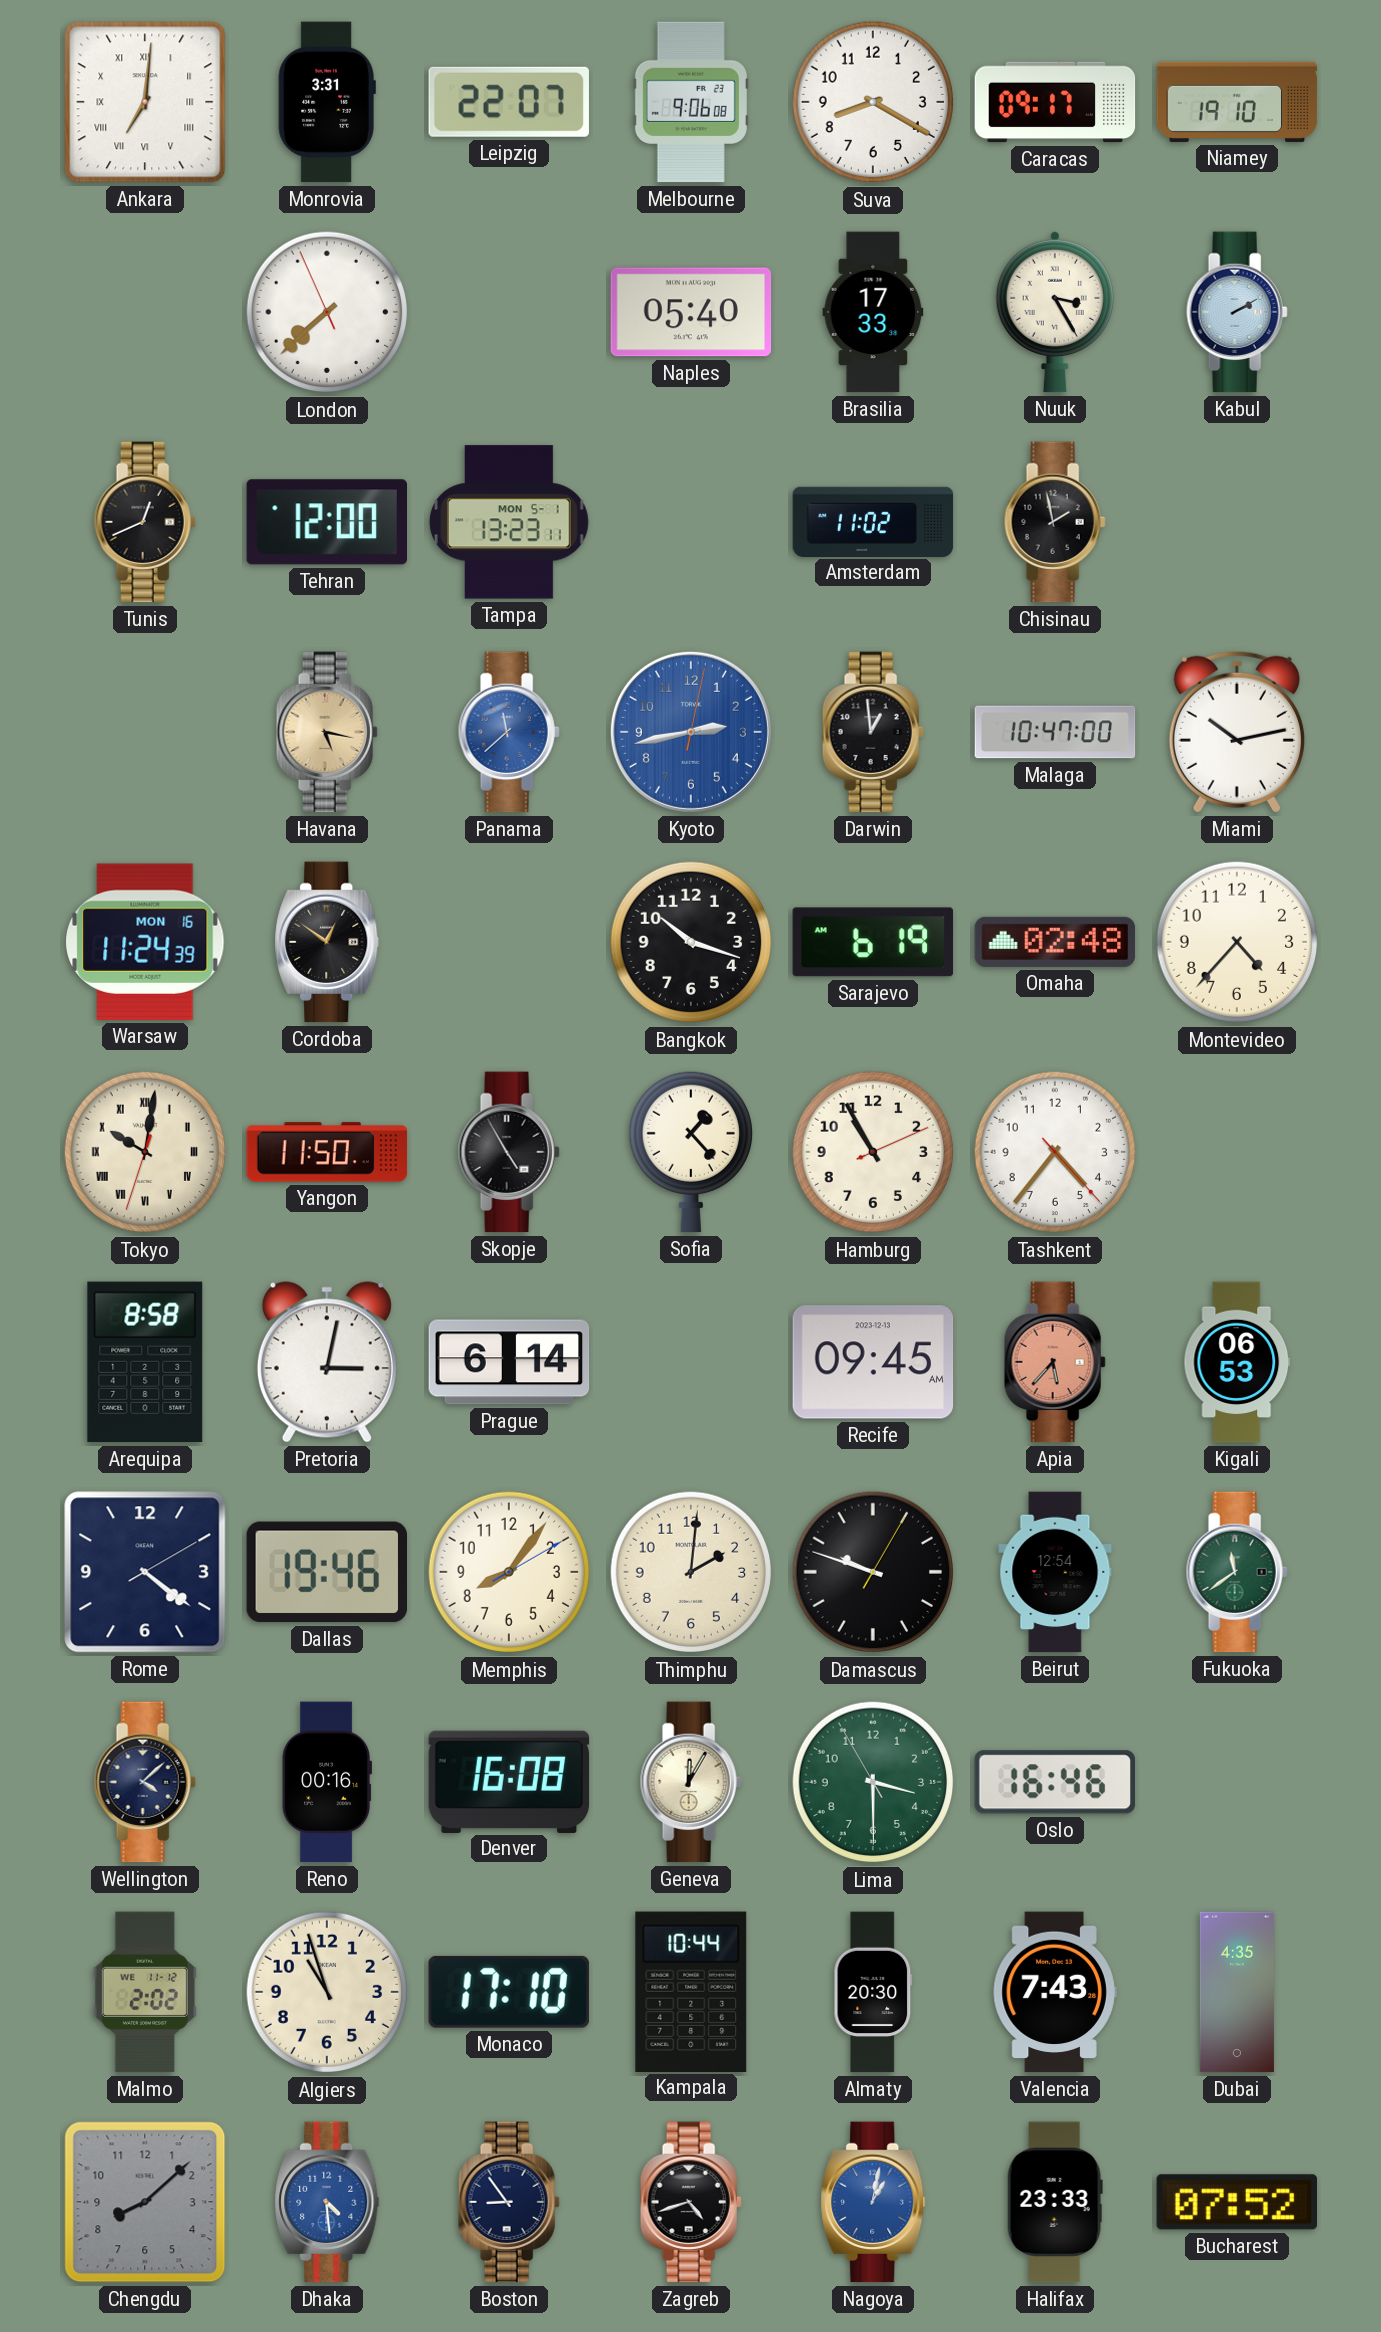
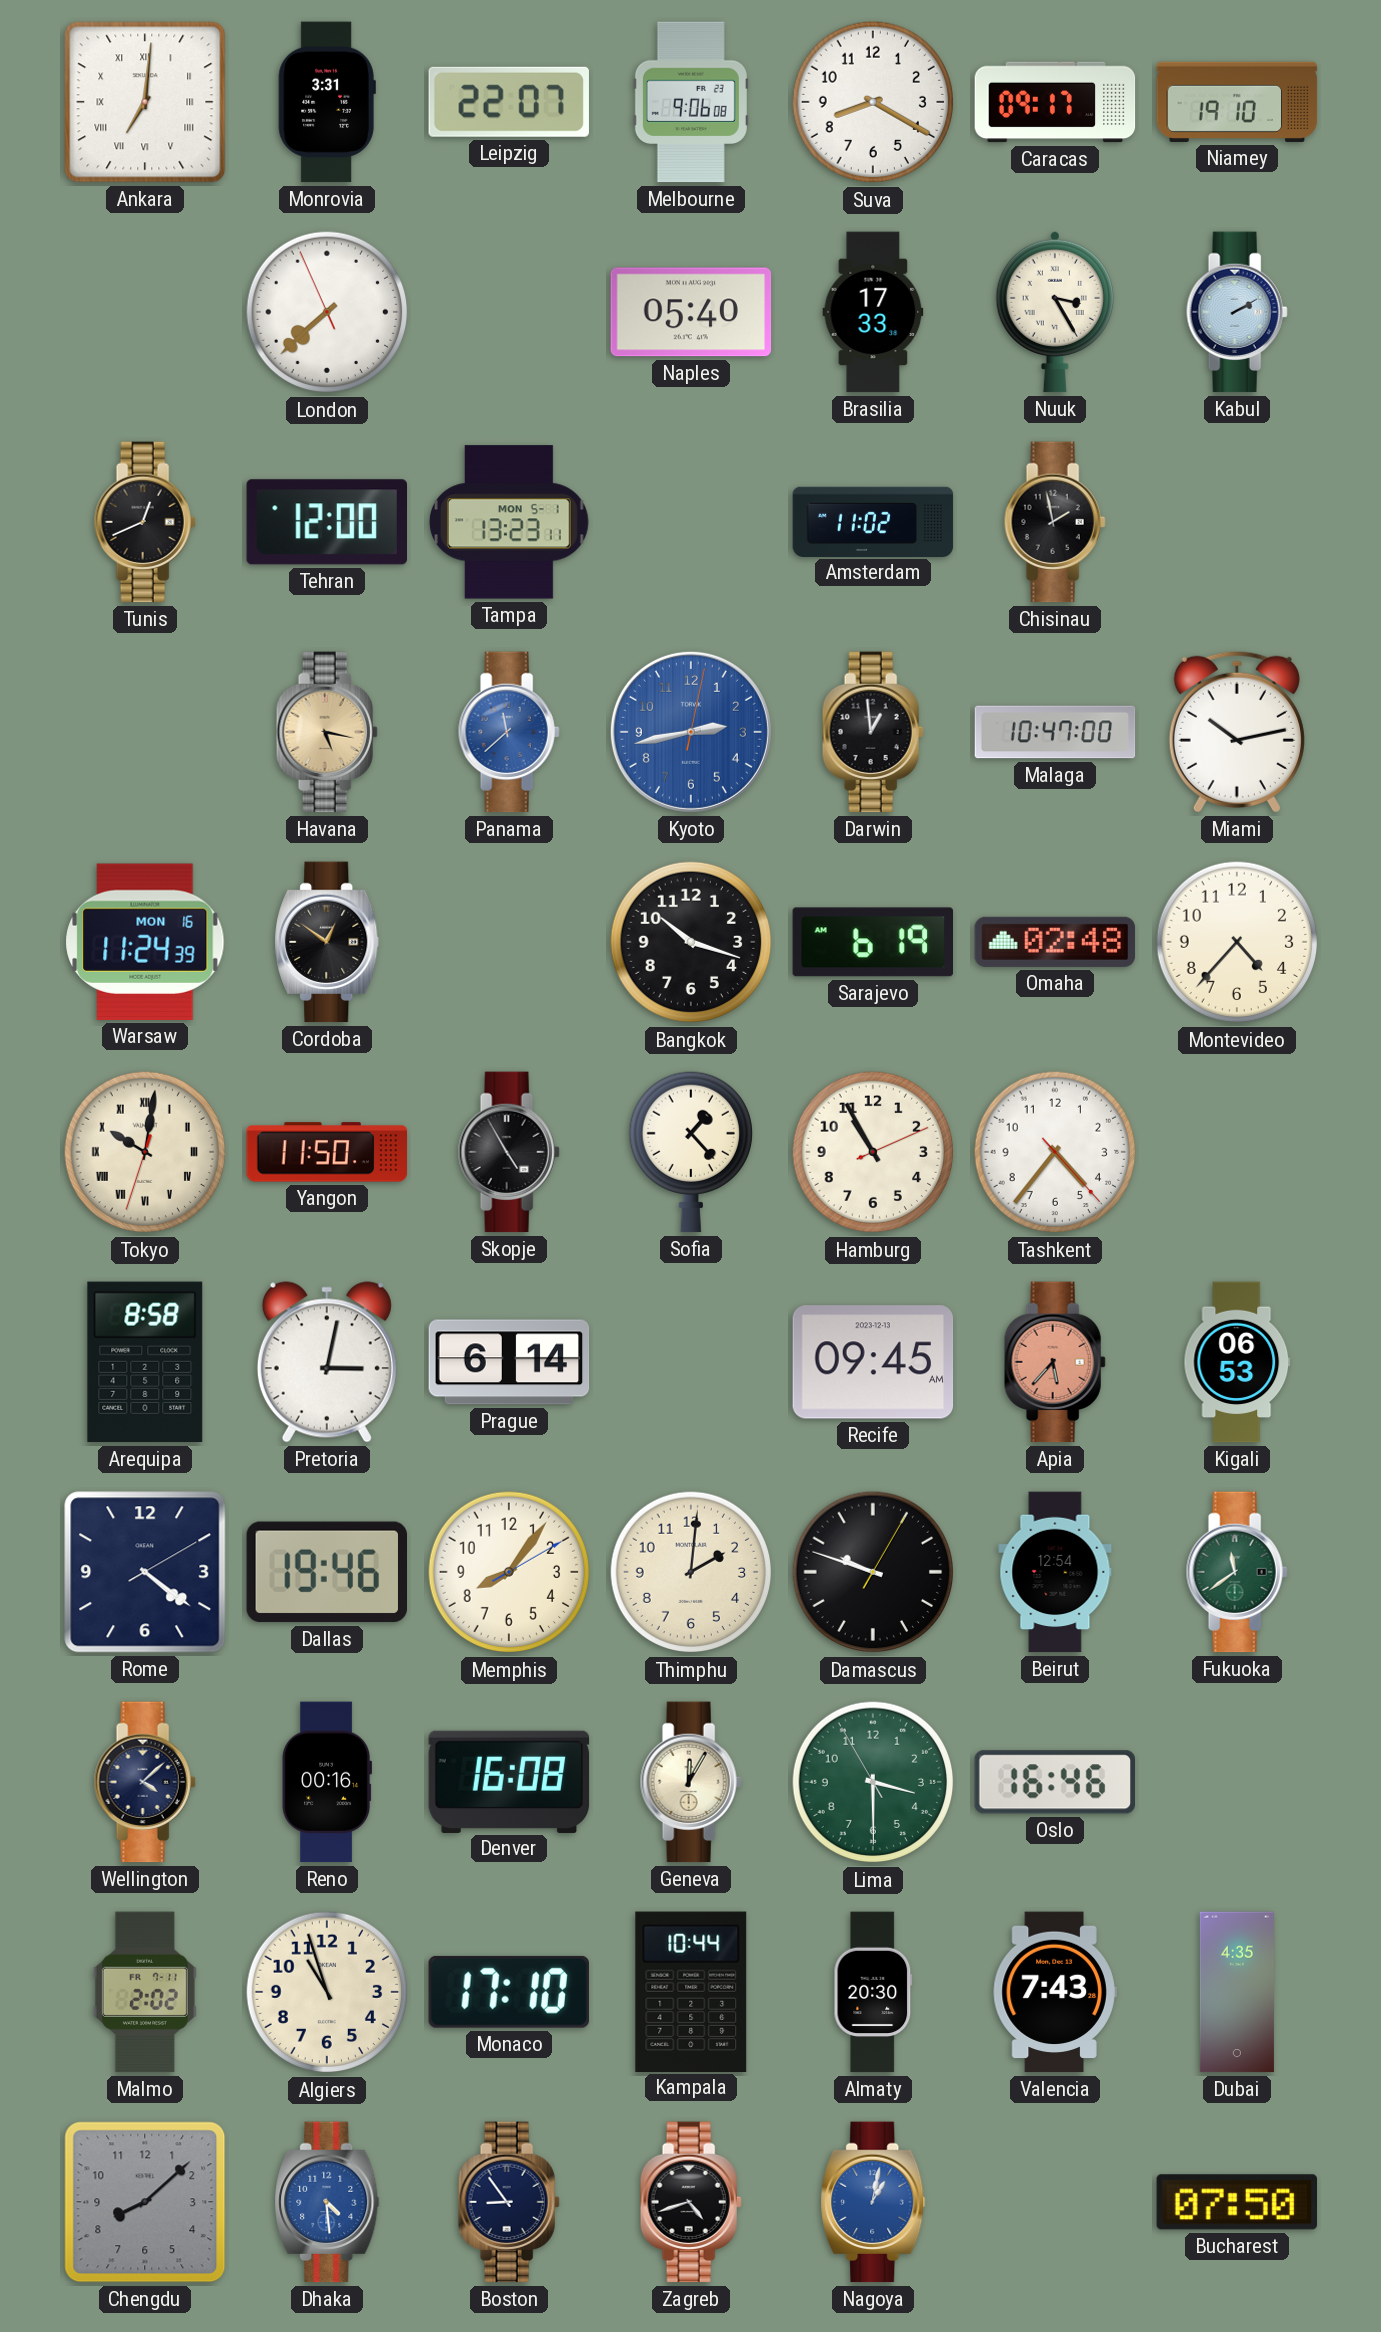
Malmo date: WE 11-12 -> FR 7-11 (145, 1992)
Halifax: 23:33 -> none (1055, 2202)
Bucharest: 07:52 -> 07:50 (1236, 2202)
